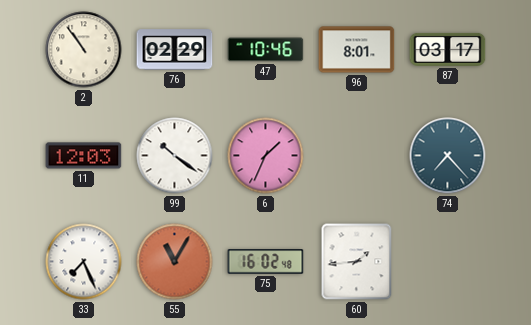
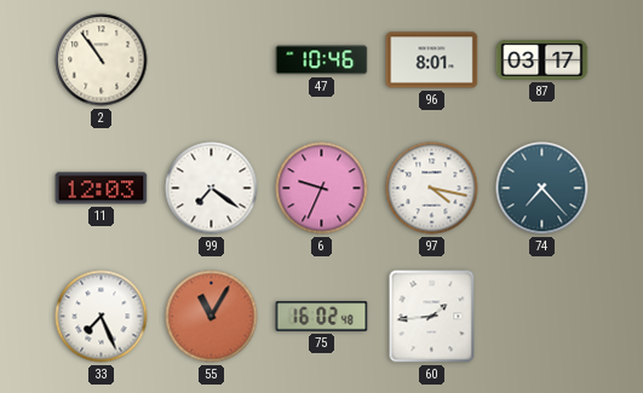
76: 02:29 -> none (175, 50)
99: 10:21 -> 7:21 (212, 189)
6: 1:34 -> 9:34 (322, 189)
97: none -> 4:17 (432, 189)
